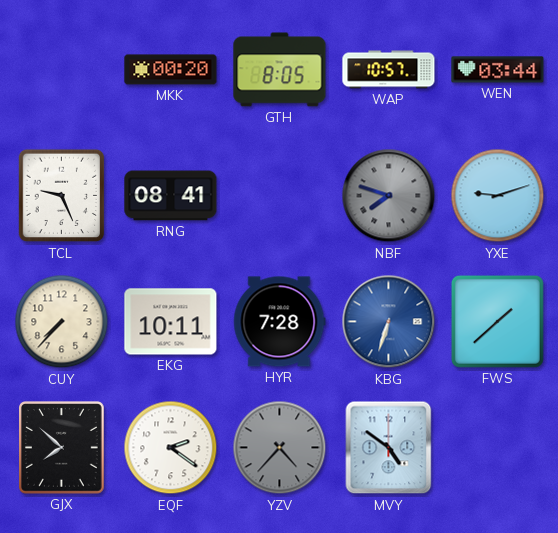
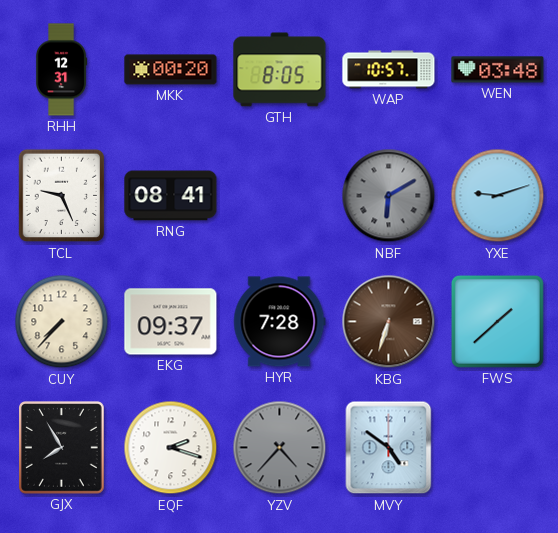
RHH: none -> 12:31 (61, 70)
WEN: 03:44 -> 03:48 (498, 70)
NBF: 7:48 -> 6:10 (389, 196)
EKG: 10:11 -> 09:37 (171, 322)
KBG dial: blue -> brown (389, 322)
GJX: 7:52 -> 7:55 (62, 448)
EQF: 2:21 -> 2:18 (171, 448)
